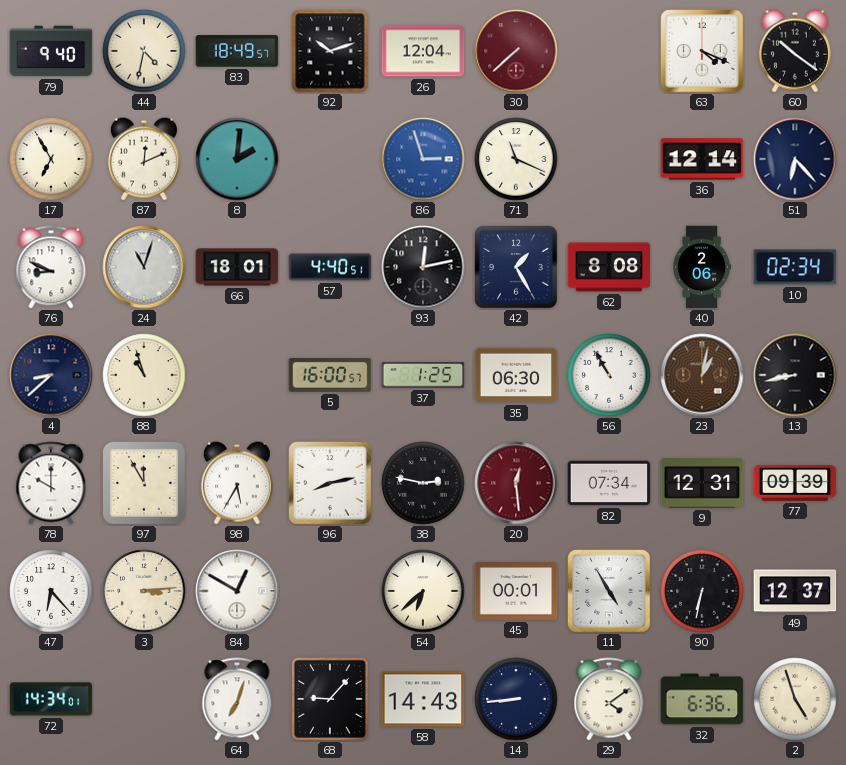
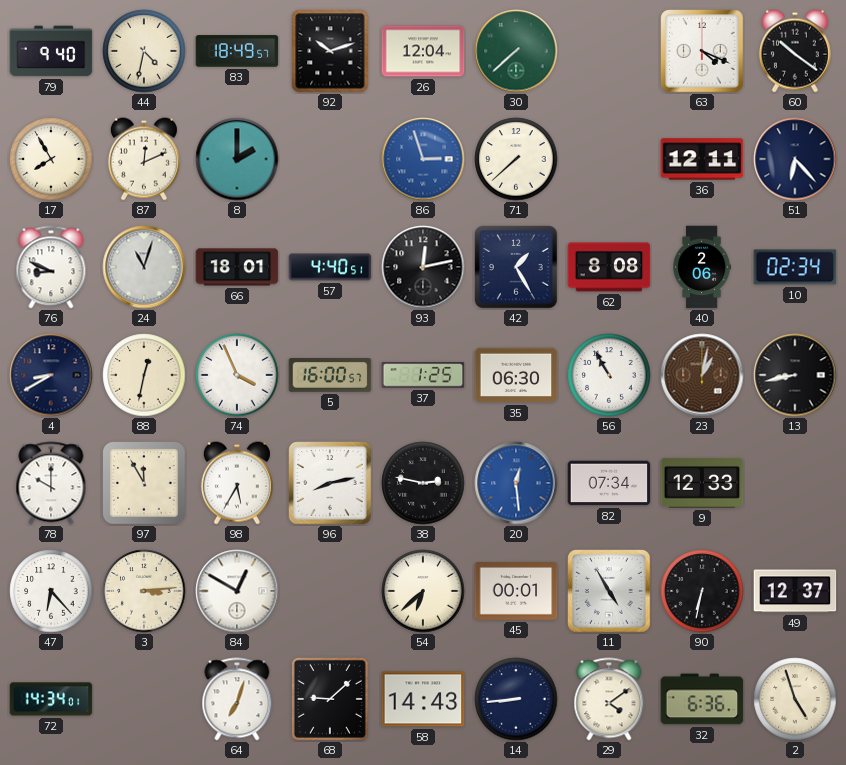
30 dial: burgundy -> green (516, 51)
17: 6:55 -> 7:55 (51, 159)
8: 2:01 -> 2:00 (237, 159)
71: 11:19 -> 7:38 (516, 159)
36: 12:14 -> 12:11 (702, 159)
4: 8:38 -> 8:40 (51, 375)
88: 10:57 -> 12:32 (144, 375)
74: none -> 3:56 (237, 375)
20 dial: burgundy -> blue (516, 483)
9: 12:31 -> 12:33 (702, 484)
77: 09:39 -> none (795, 484)
68: 9:07 -> 9:08 (330, 699)
